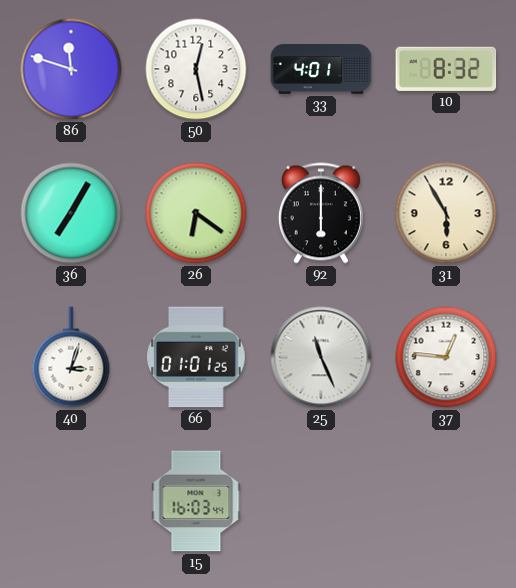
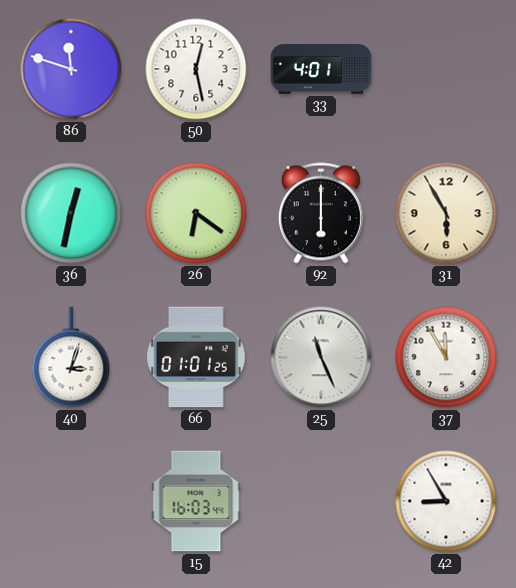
10: 8:32 -> none (446, 69)
36: 7:05 -> 12:32 (71, 213)
37: 12:46 -> 11:55 (446, 357)
42: none -> 8:55 (446, 501)
